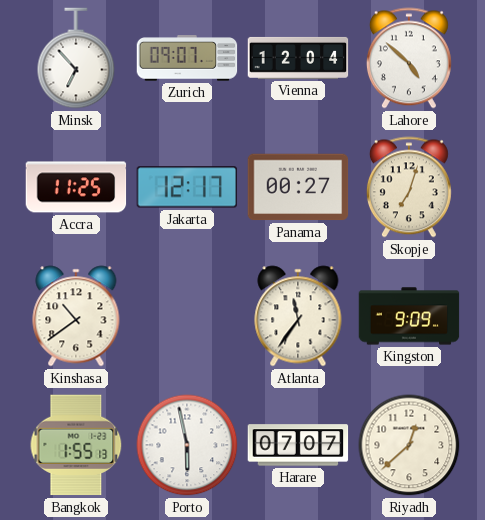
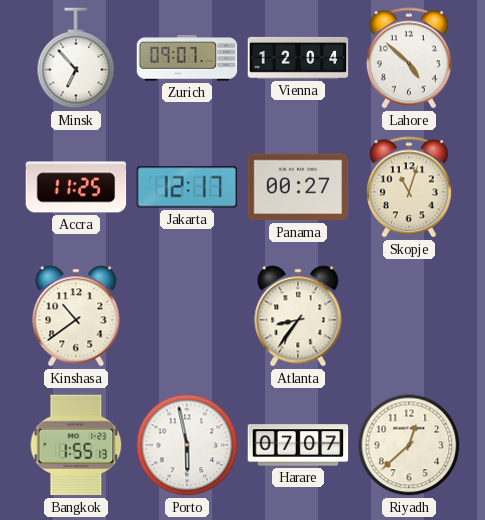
Skopje: 7:03 -> 11:03 (409, 187)
Atlanta: 11:36 -> 8:36 (298, 316)
Kingston: 9:09 -> none (409, 316)
